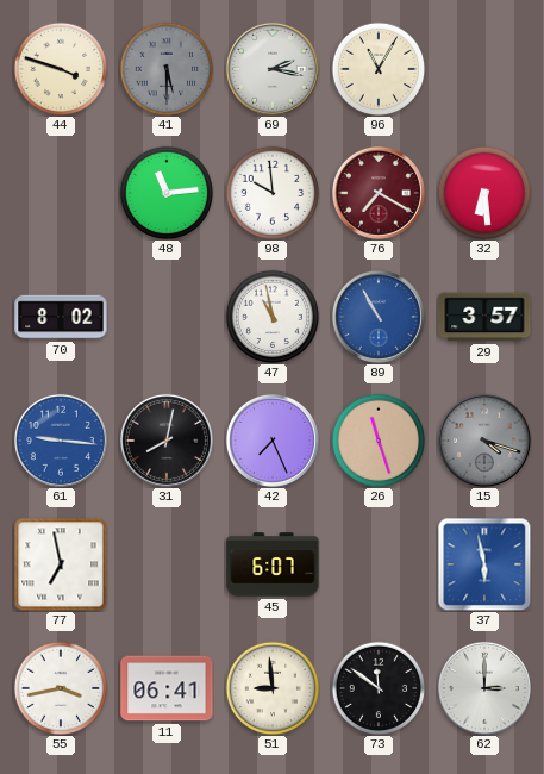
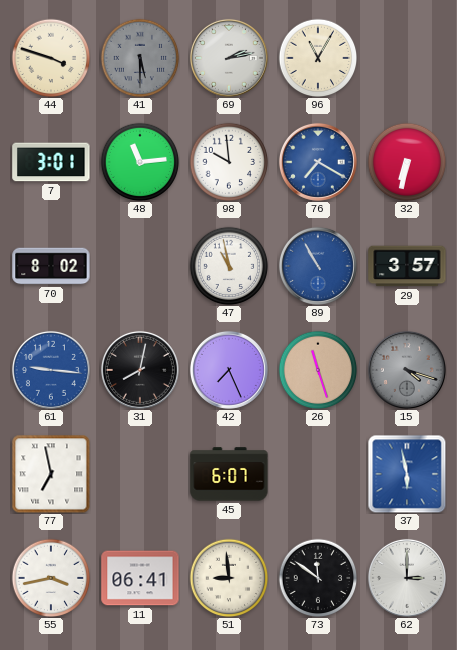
69: 2:17 -> 2:13 (229, 58)
7: none -> 3:01 (51, 162)
76 dial: burgundy -> blue (318, 162)
32: 6:29 -> 6:32 (407, 162)
